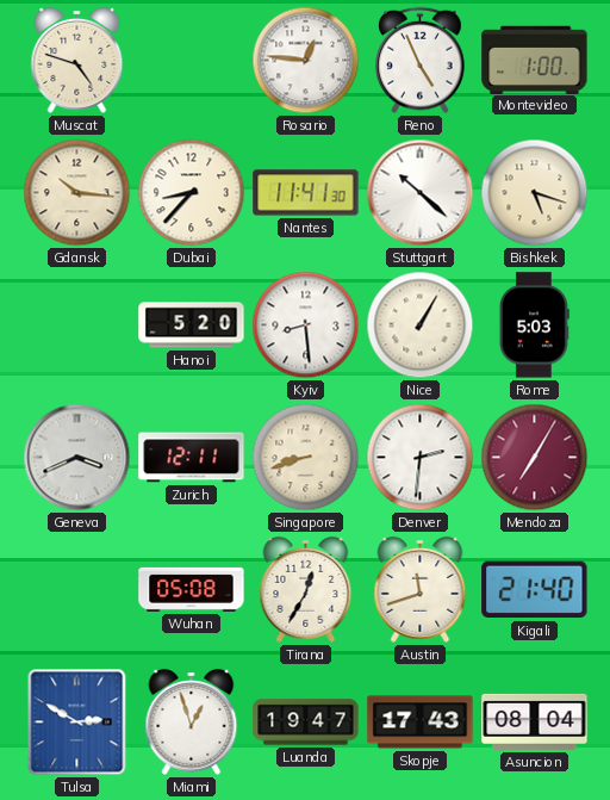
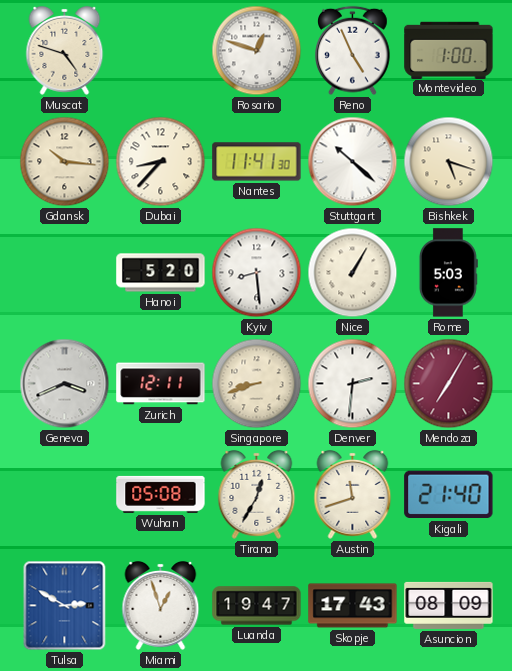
Rosario: 12:46 -> 12:48 (257, 51)
Asuncion: 08:04 -> 08:09 (449, 605)
